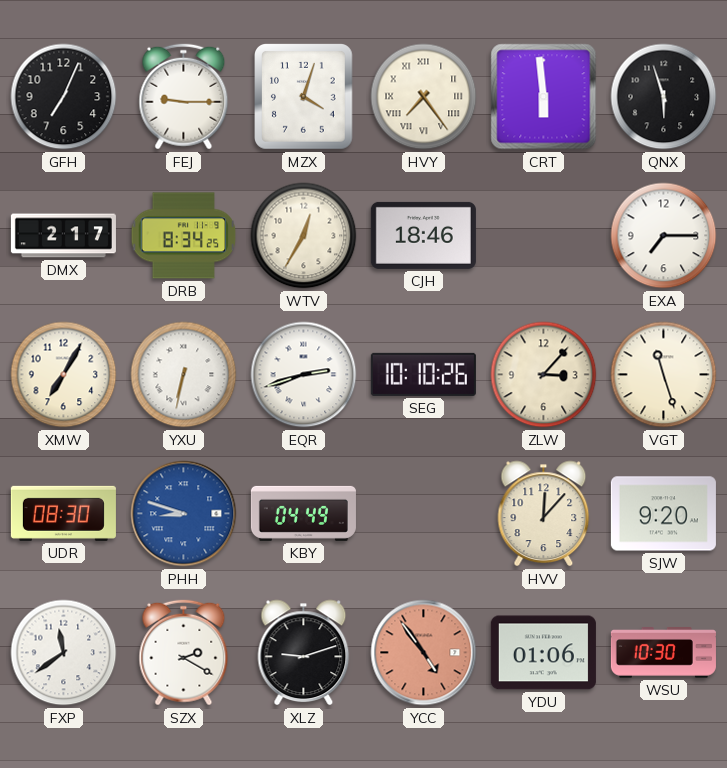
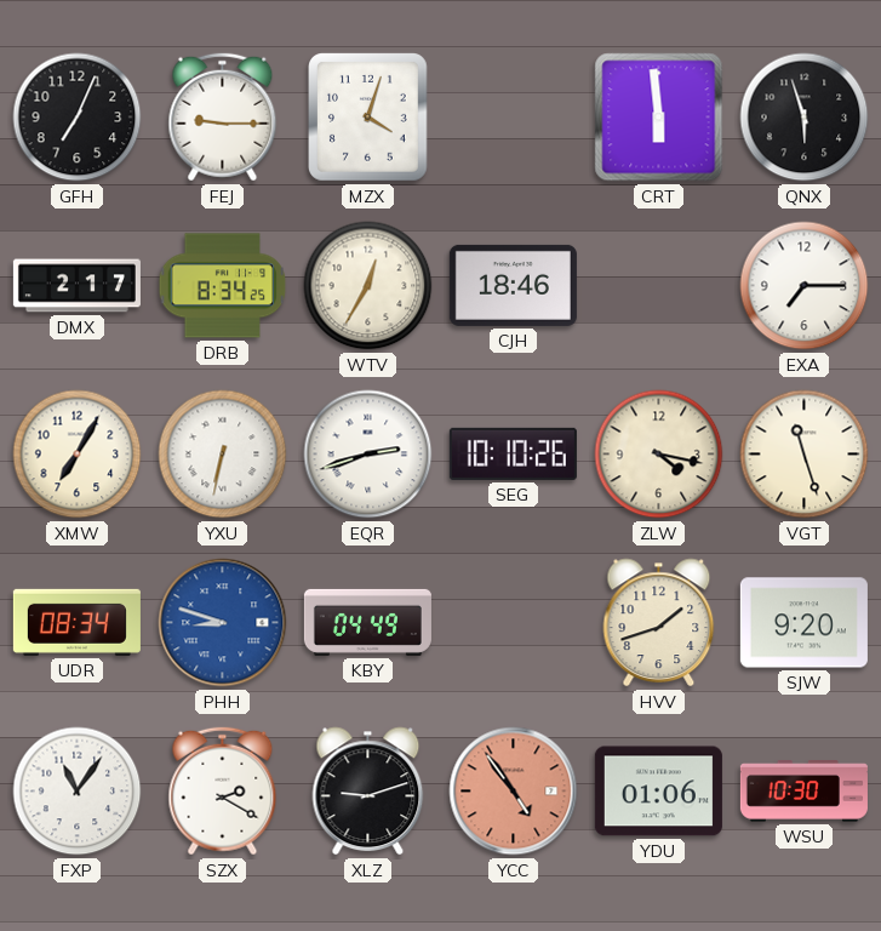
HVY: 7:24 -> none (424, 97)
ZLW: 3:07 -> 4:17 (659, 455)
UDR: 08:30 -> 08:34 (76, 622)
HVV: 12:07 -> 1:42 (659, 623)
FXP: 11:39 -> 11:06 (78, 792)
